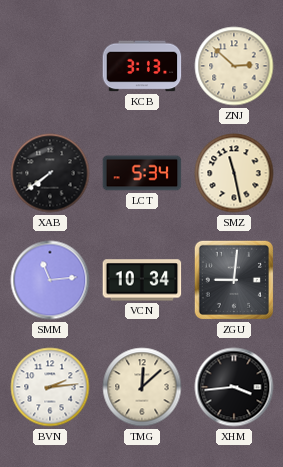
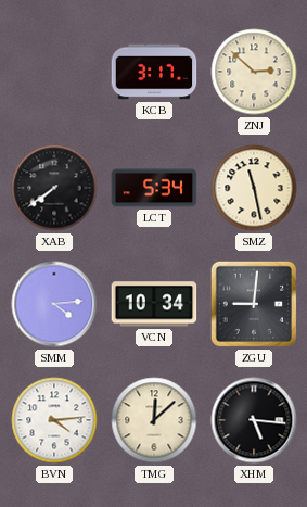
KCB: 3:13 -> 3:17 (154, 72)
SMM: 11:14 -> 4:14 (54, 304)
BVN: 2:14 -> 4:14 (54, 420)
XHM: 3:44 -> 5:16 (254, 420)
